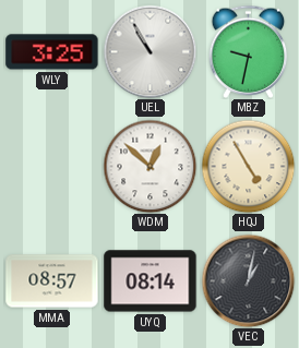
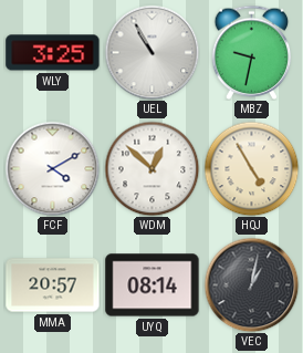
FCF: none -> 4:10 (52, 168)
MMA: 08:57 -> 20:57 (53, 285)
